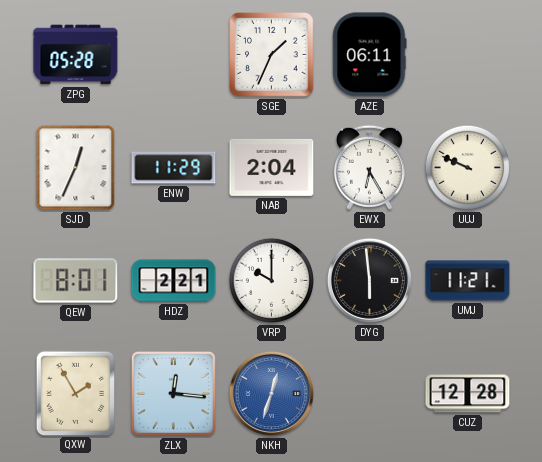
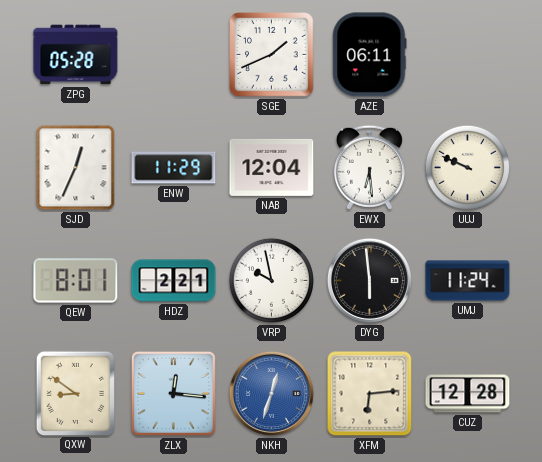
SGE: 1:34 -> 1:41 (272, 55)
NAB: 2:04 -> 12:04 (272, 167)
EWX: 6:25 -> 6:29 (369, 167)
VRP: 10:00 -> 9:58 (271, 280)
UMJ: 11:21 -> 11:24 (468, 281)
QXW: 1:55 -> 8:51 (75, 393)
XFM: none -> 6:14 (370, 394)
